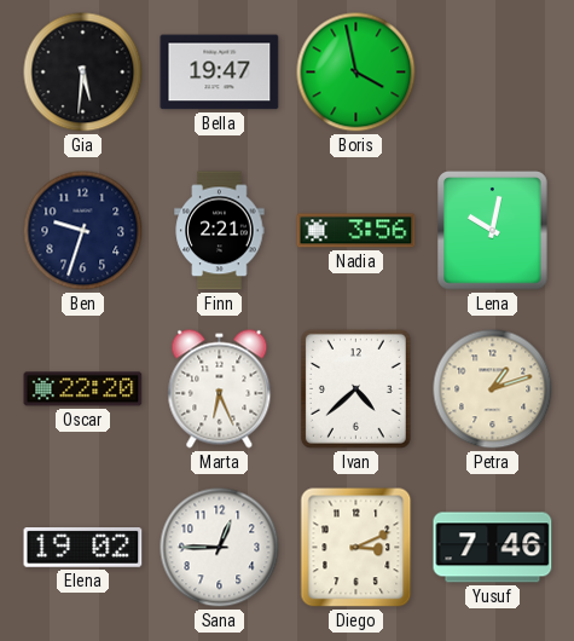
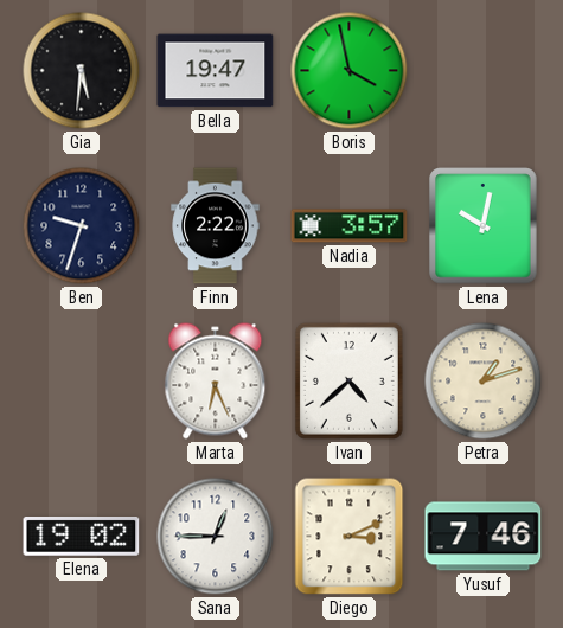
Finn: 2:21 -> 2:22 (216, 226)
Nadia: 3:56 -> 3:57 (350, 226)
Oscar: 22:20 -> none (83, 389)
